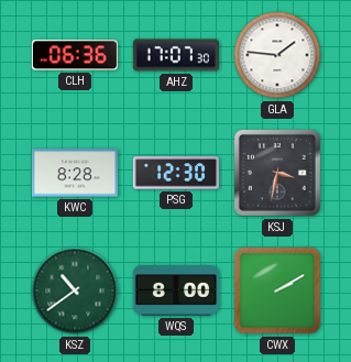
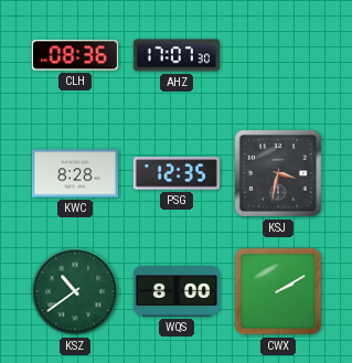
CLH: 06:36 -> 08:36 (75, 55)
GLA: 1:46 -> none (277, 55)
PSG: 12:30 -> 12:35 (177, 173)
